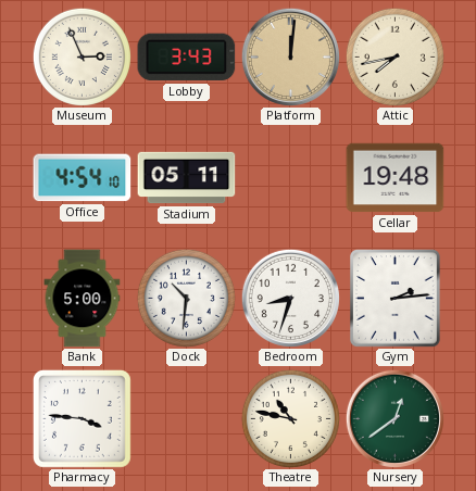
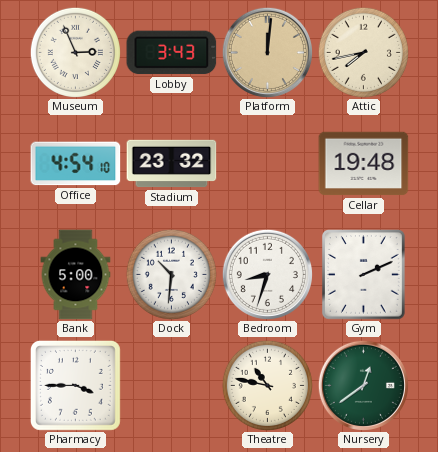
Stadium: 05:11 -> 23:32 (172, 164)
Gym: 2:14 -> 2:11 (364, 275)
Pharmacy: 3:46 -> 3:45 (75, 385)
